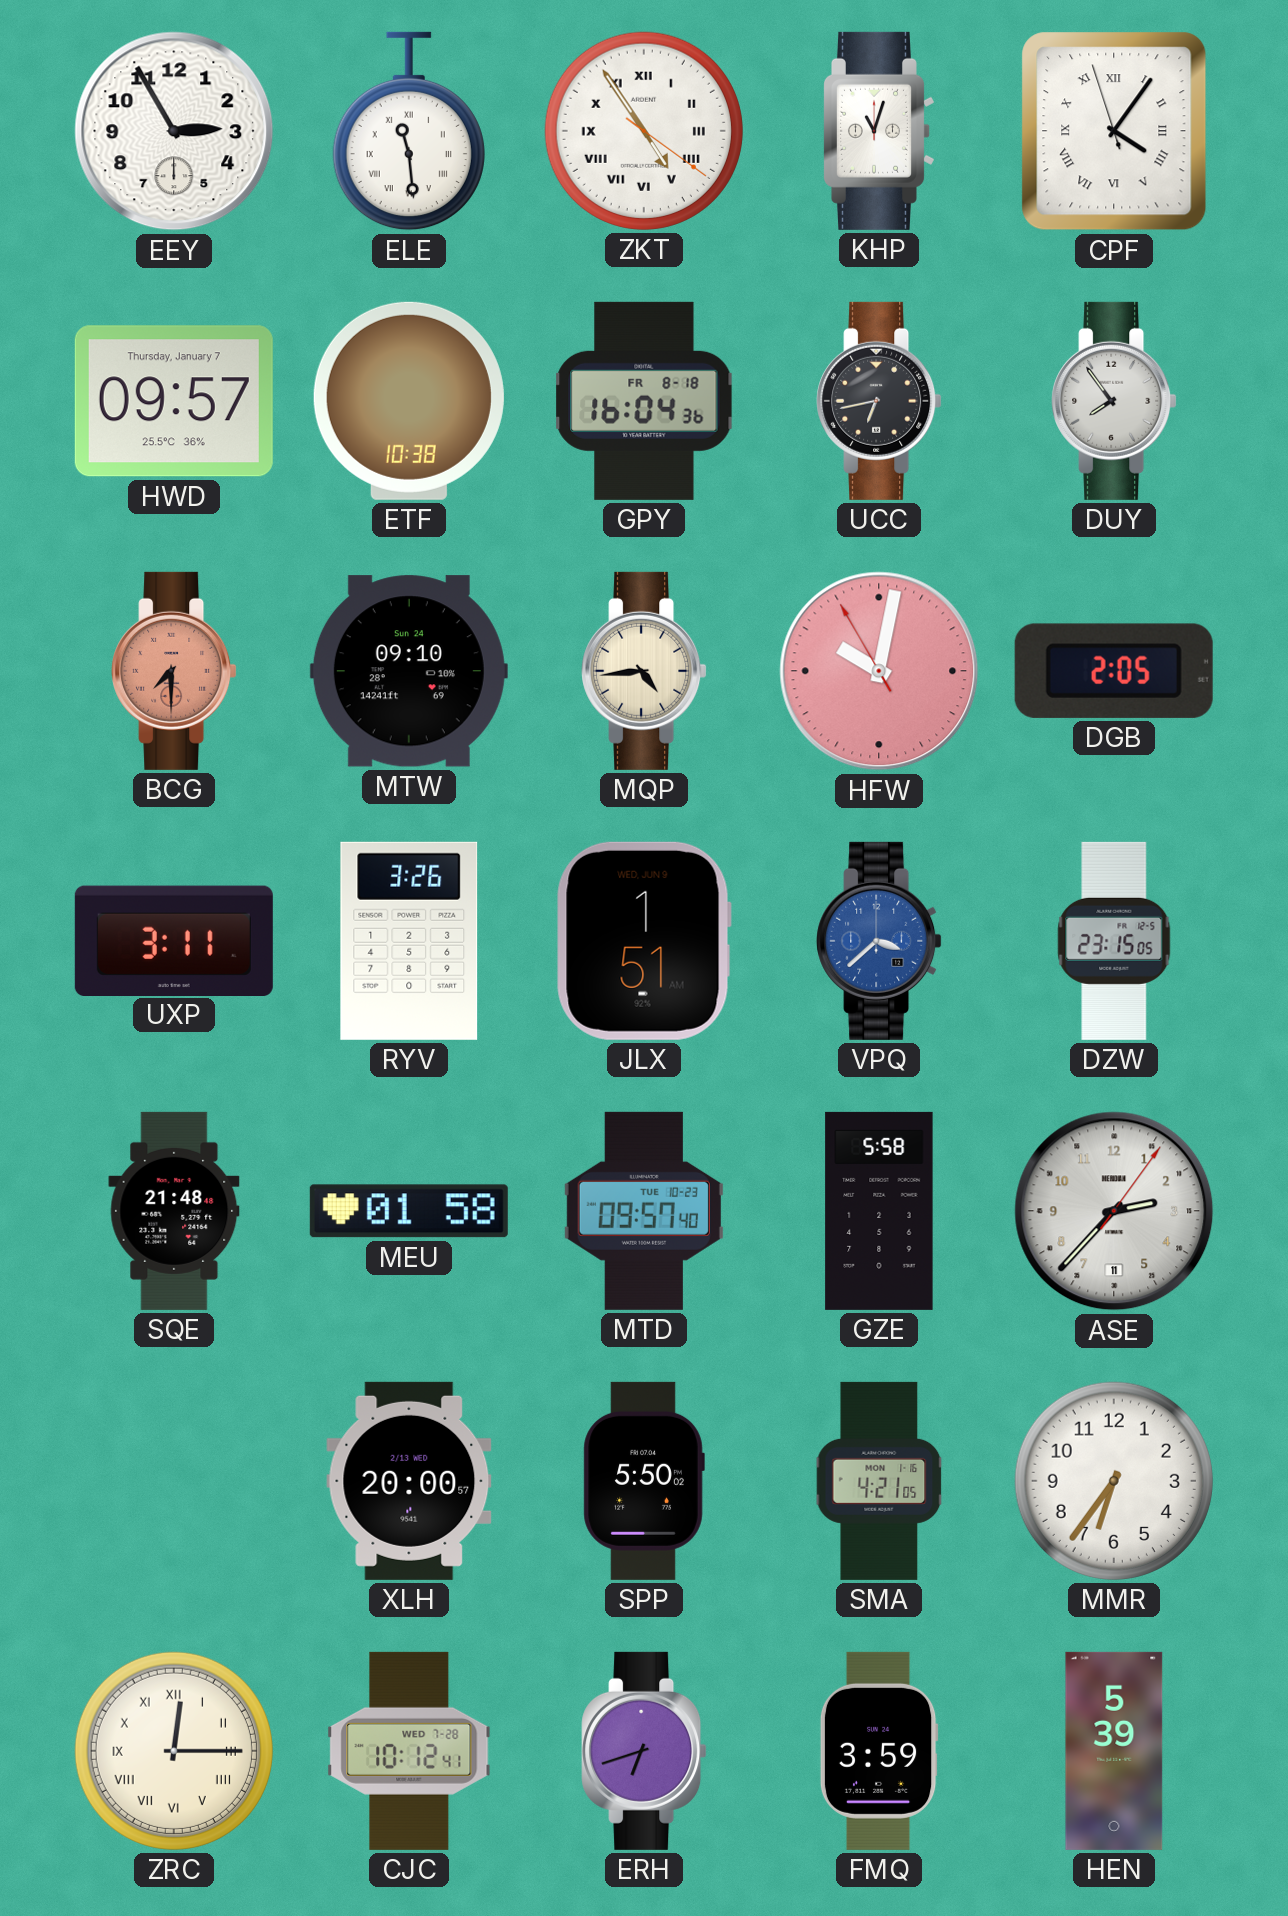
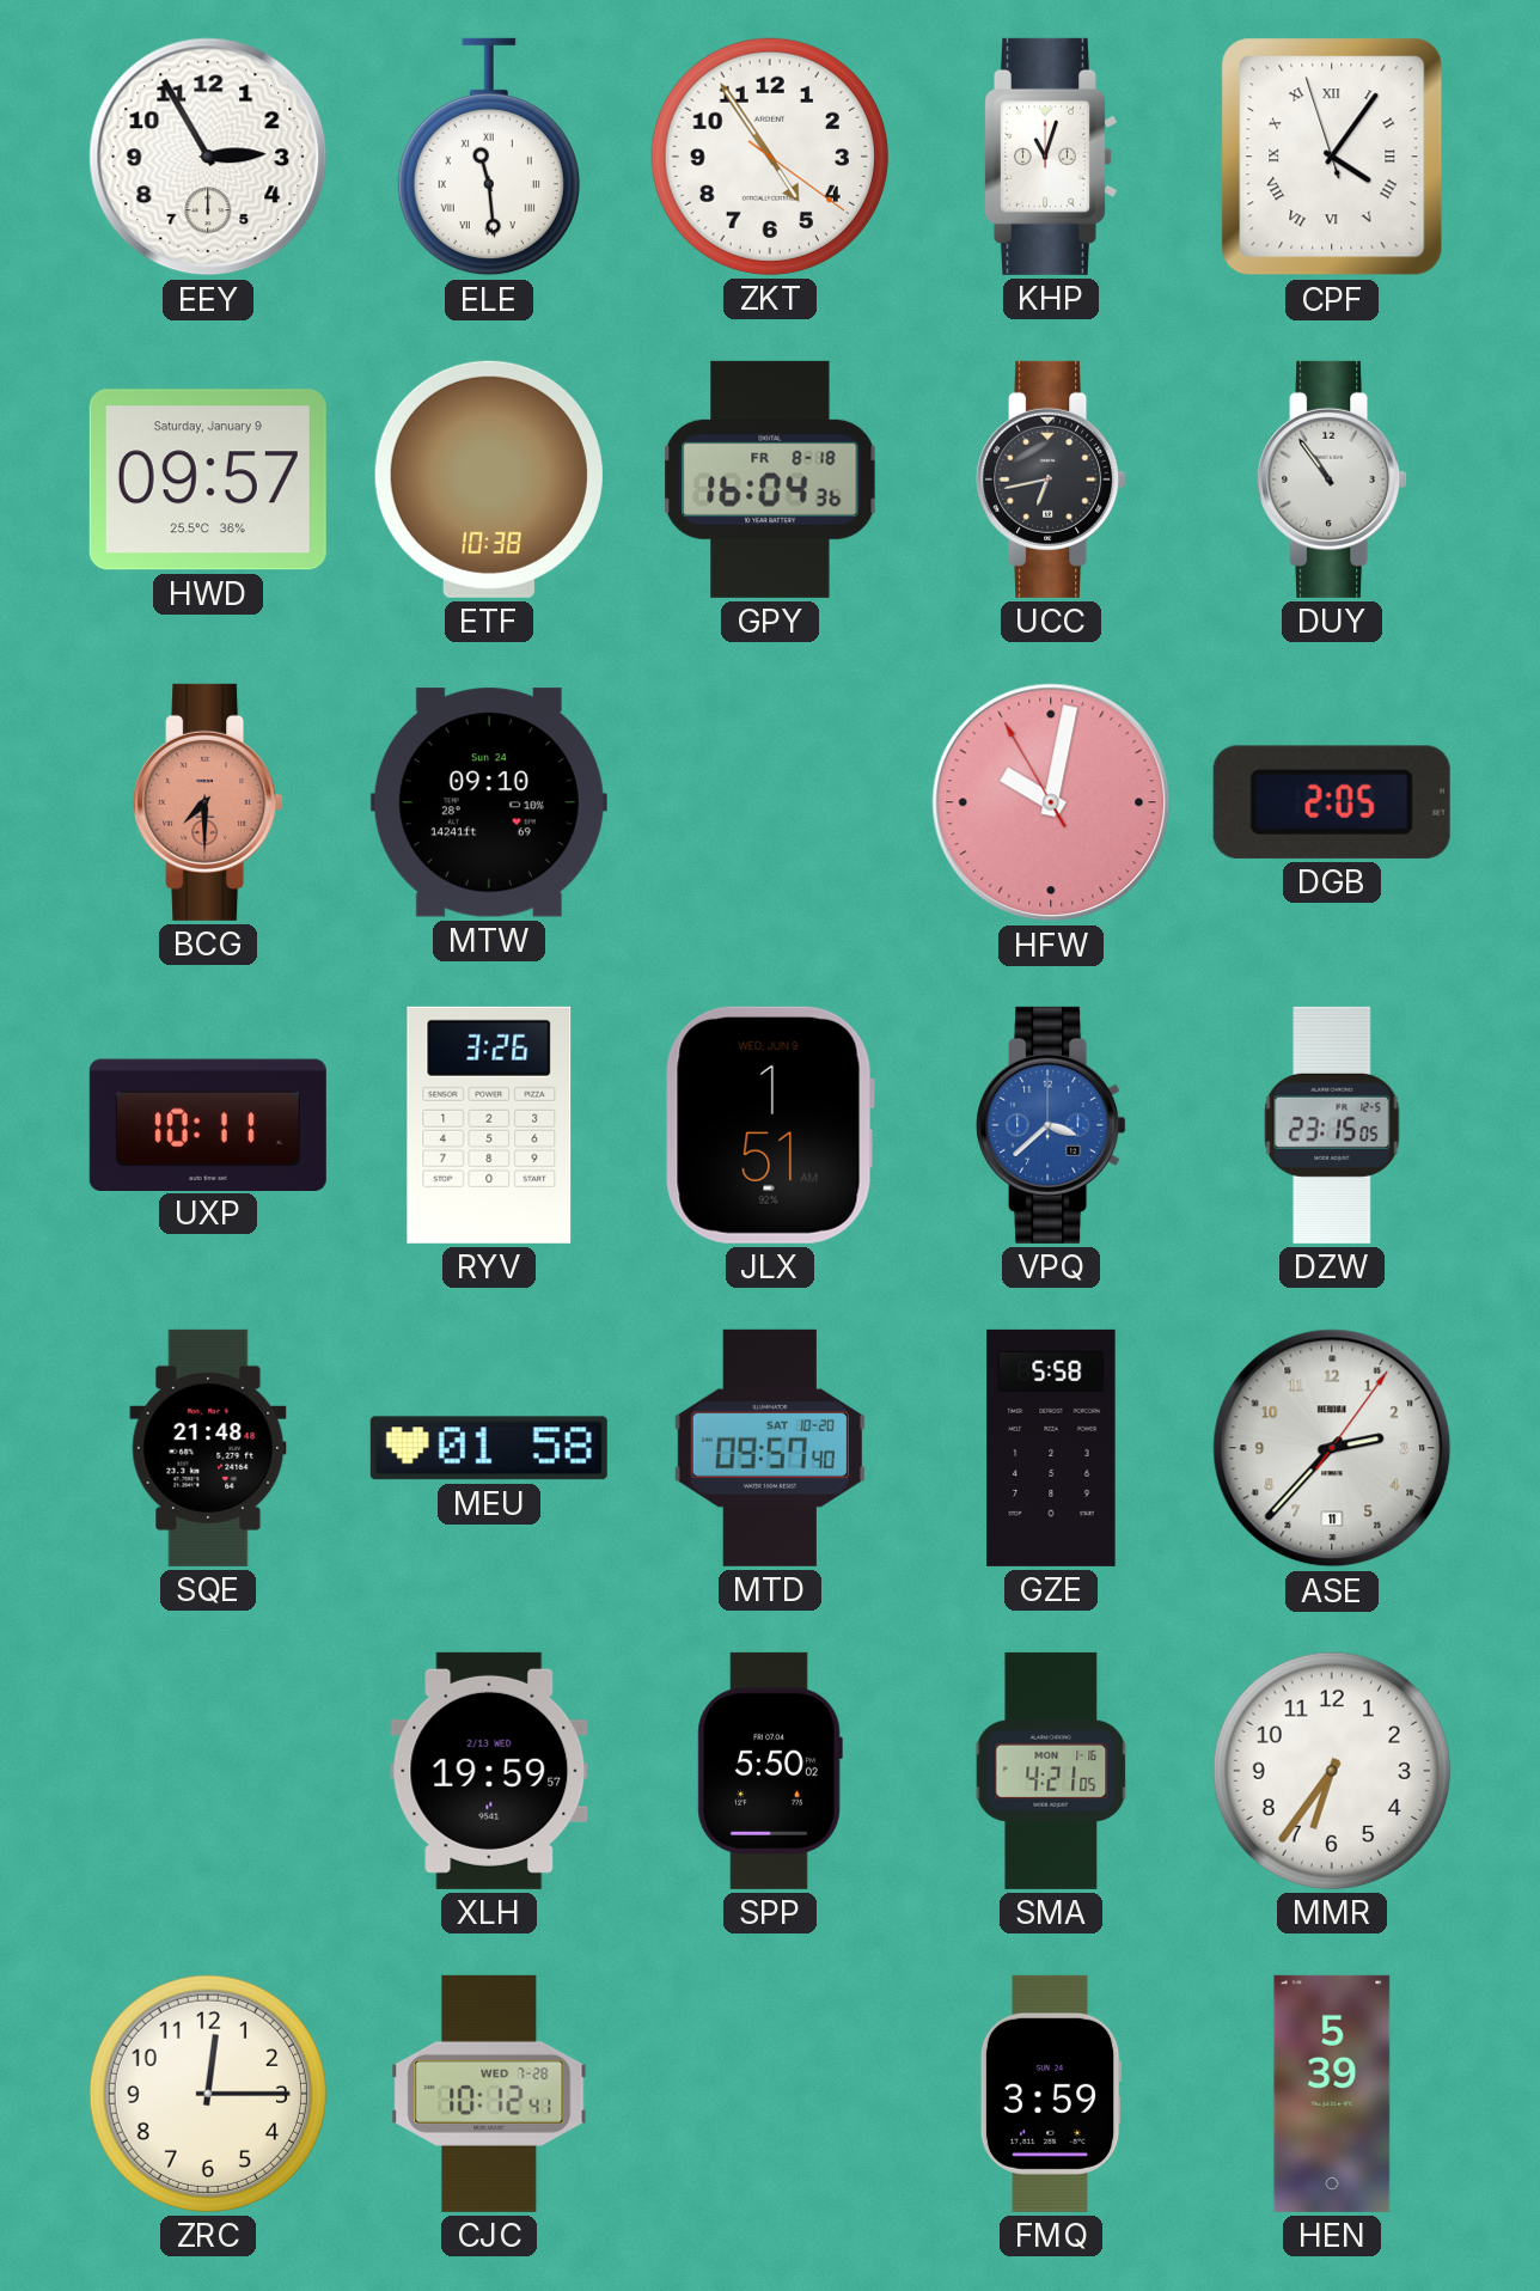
ZKT numerals: Roman -> Arabic (770, 157)
HWD date: Thursday, January 7 -> Saturday, January 9 (208, 479)
DUY: 7:54 -> 10:54 (1332, 479)
MQP: 4:44 -> none (644, 671)
UXP: 3:11 -> 10:11 (208, 1124)
MTD date: TUE 10-23 -> SAT 10-20 (770, 1448)
XLH: 20:00 -> 19:59 (489, 1771)
ZRC numerals: Roman -> Arabic (208, 2094)
ERH: 6:42 -> none (644, 1751)
